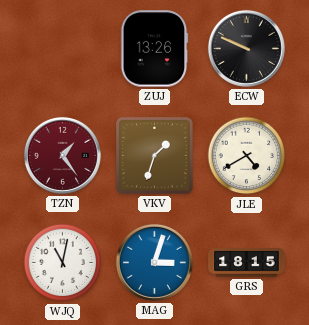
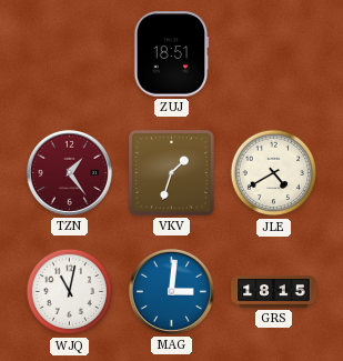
ZUJ: 13:26 -> 18:51 (171, 54)
ECW: 9:49 -> none (246, 48)
MAG: 3:03 -> 3:01 (171, 291)
